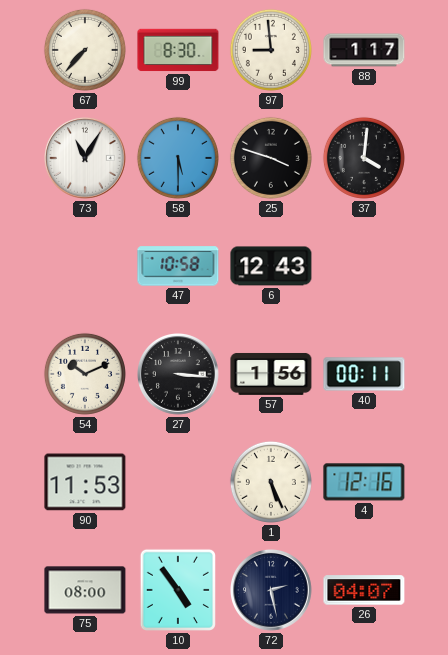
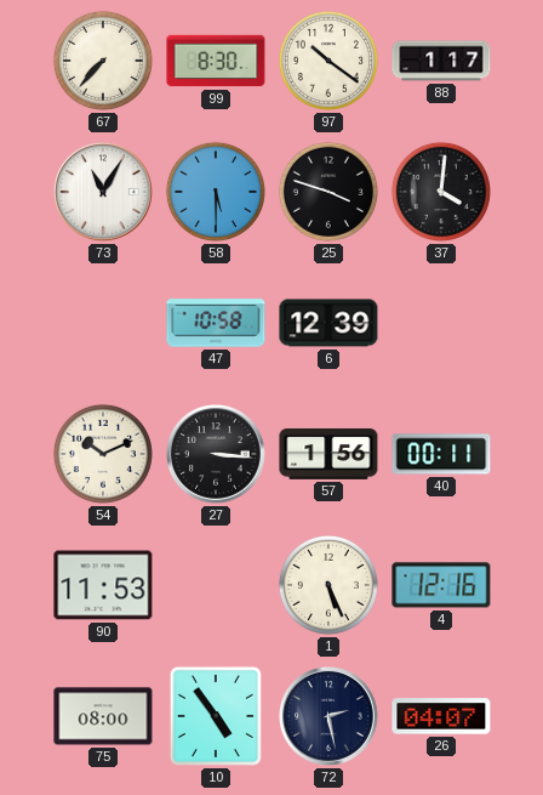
97: 8:59 -> 10:21 (328, 61)
6: 12:43 -> 12:39 (328, 323)
